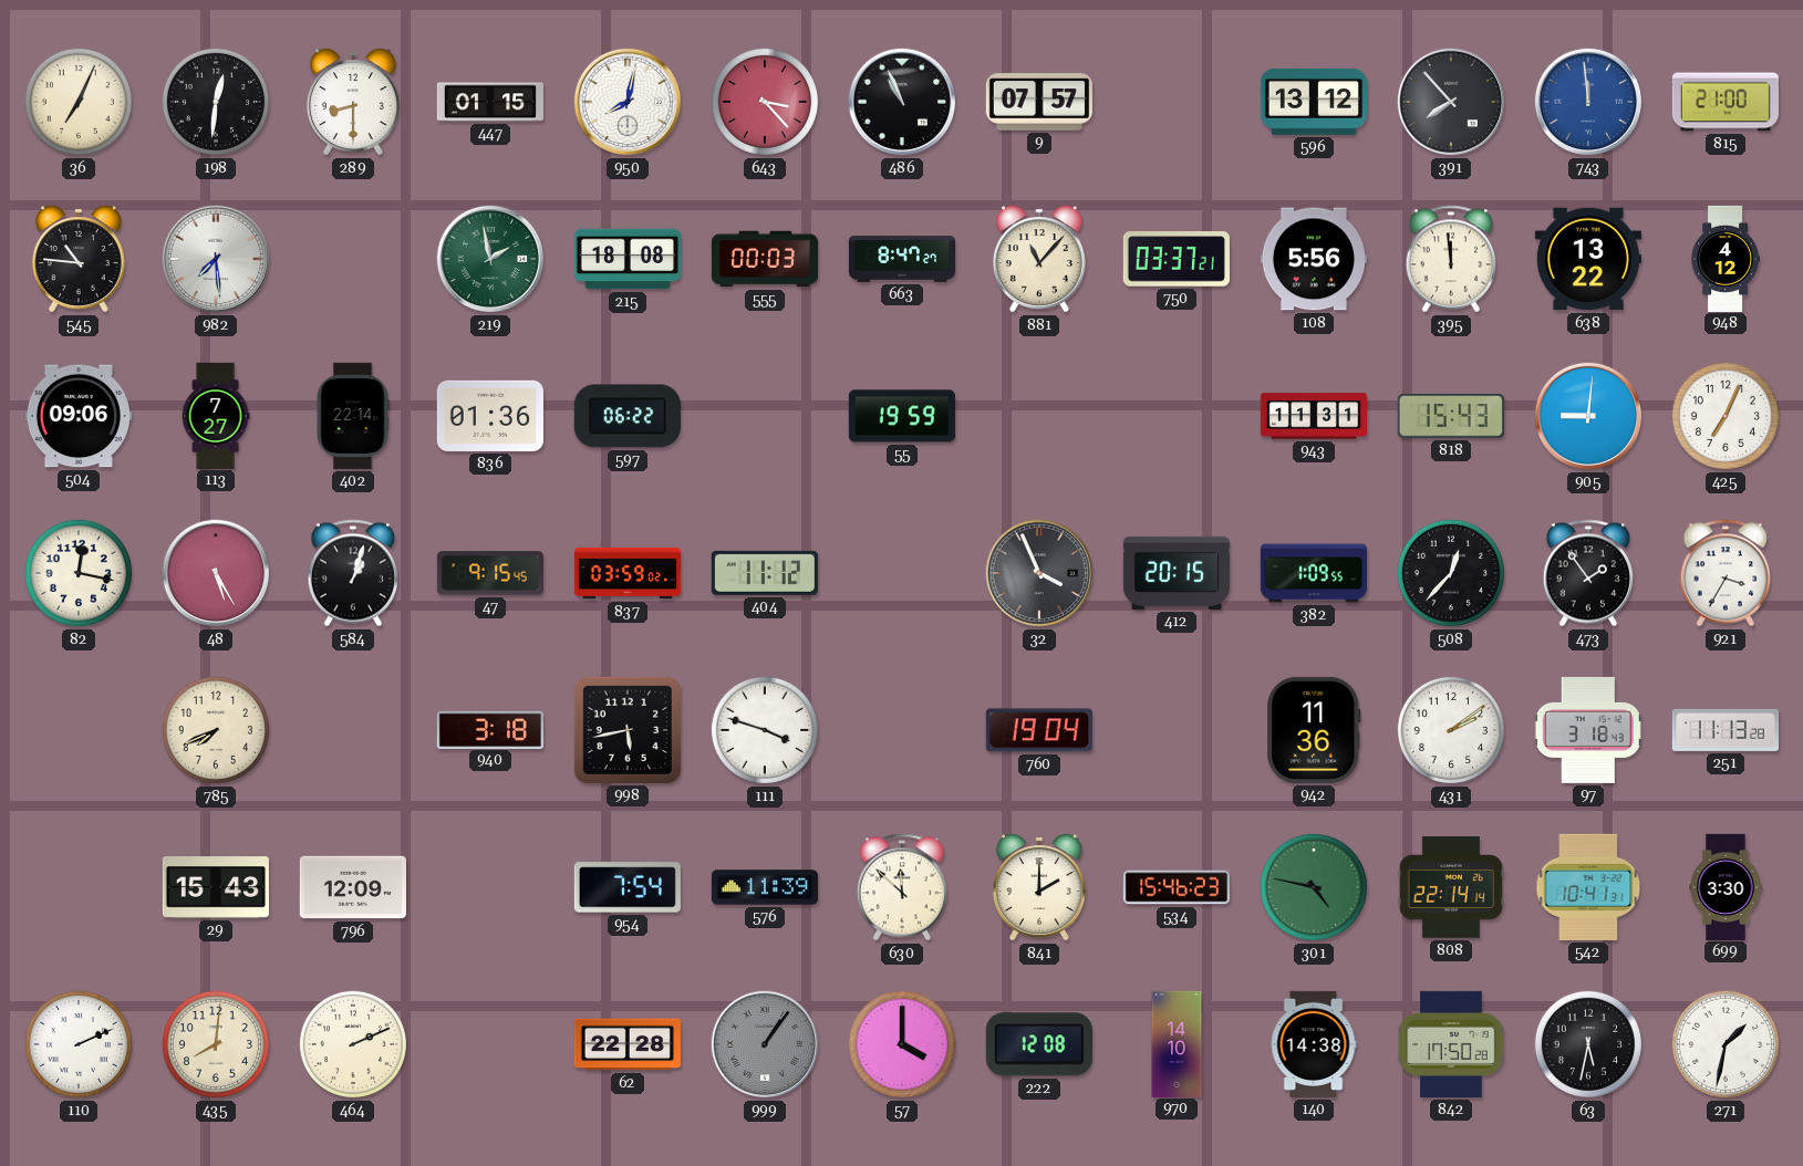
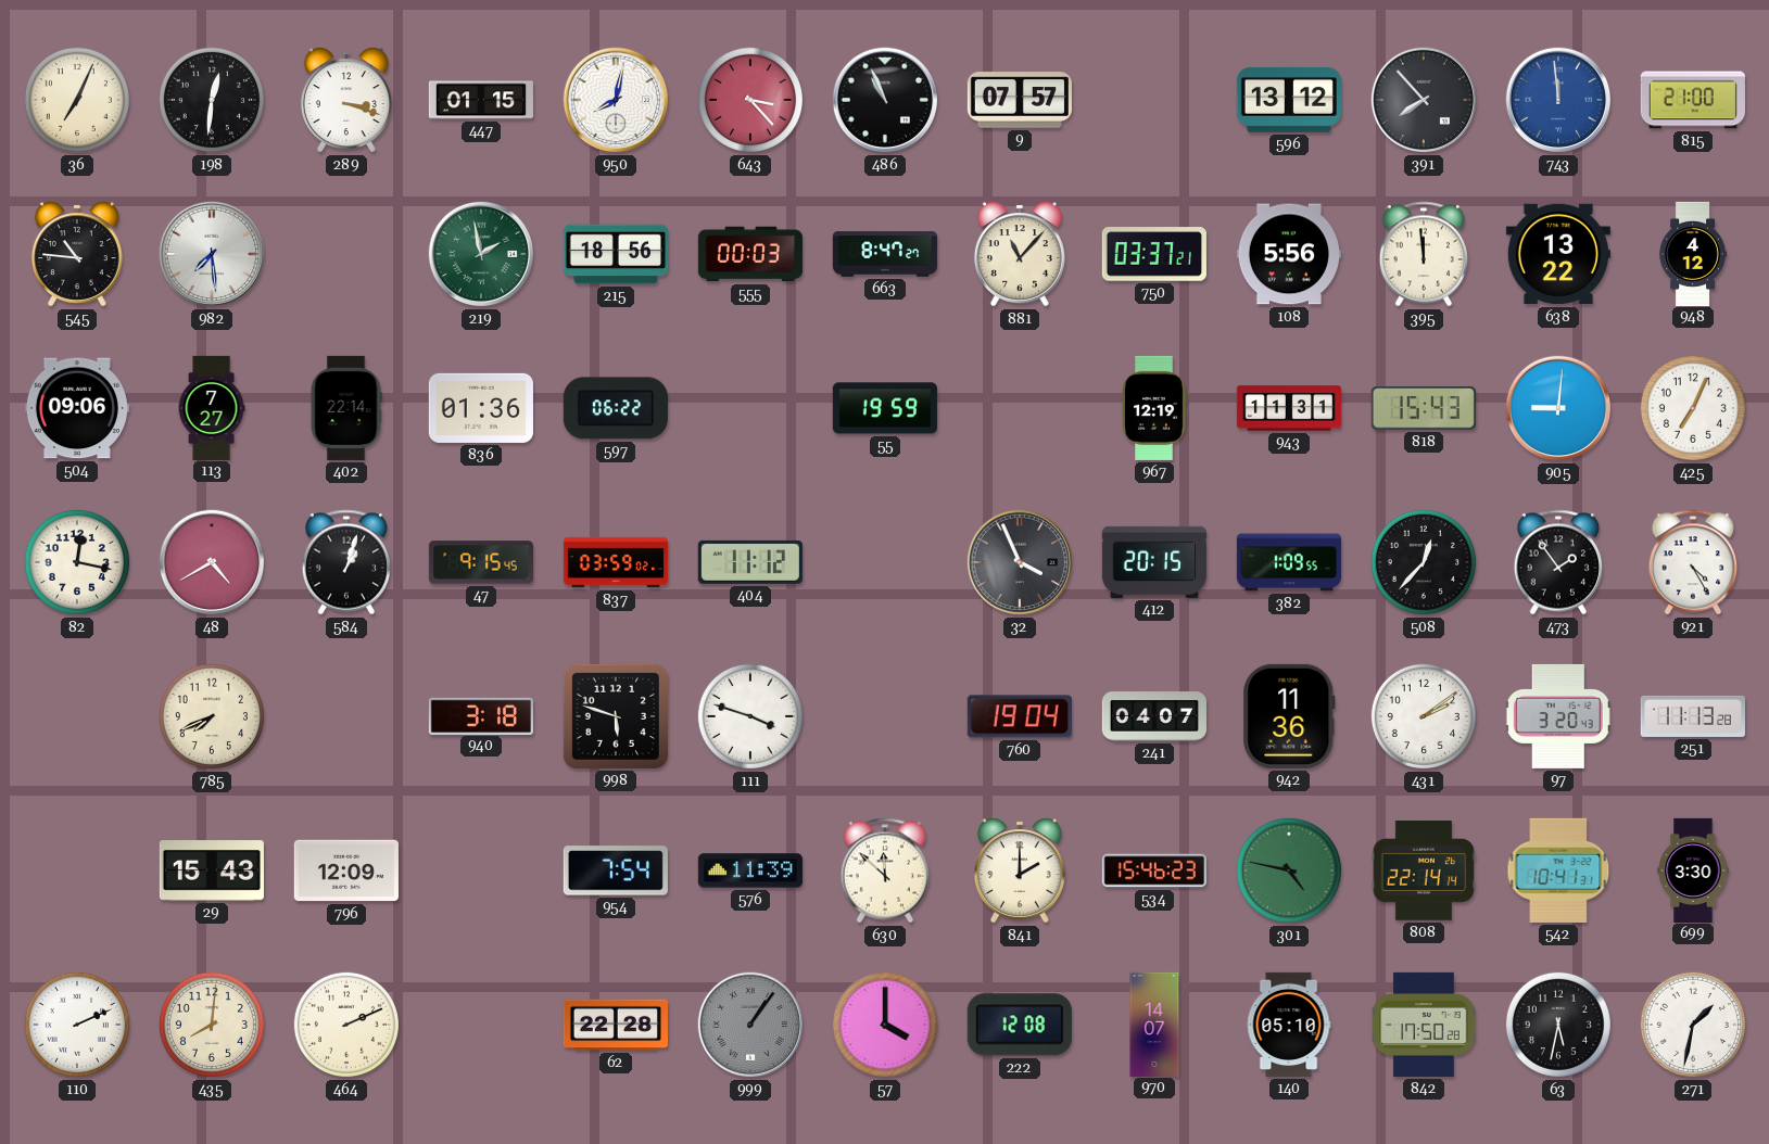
289: 8:30 -> 3:18 (346, 100)
215: 18:08 -> 18:56 (616, 254)
967: none -> 12:19 (1154, 408)
48: 5:25 -> 4:40 (212, 562)
921: 3:35 -> 4:25 (1693, 562)
998: 5:43 -> 5:48 (616, 716)
241: none -> 04:07 (1153, 716)
97: 3:18 -> 3:20 (1558, 716)
970: 14:10 -> 14:07 (1154, 1024)
140: 14:38 -> 05:10 (1289, 1025)
